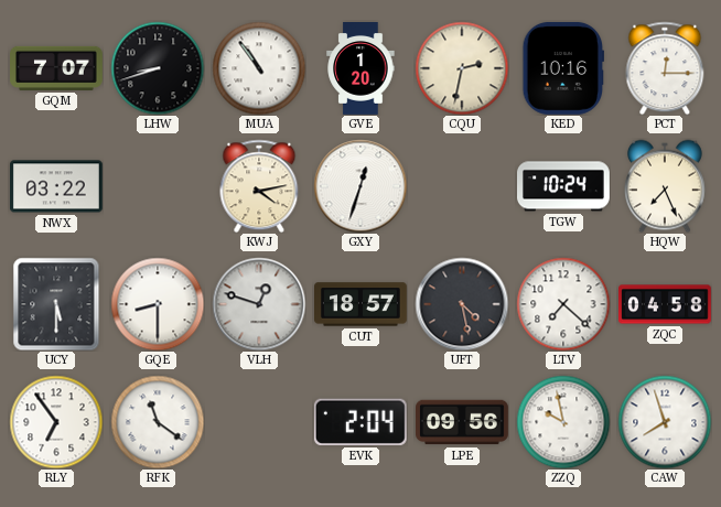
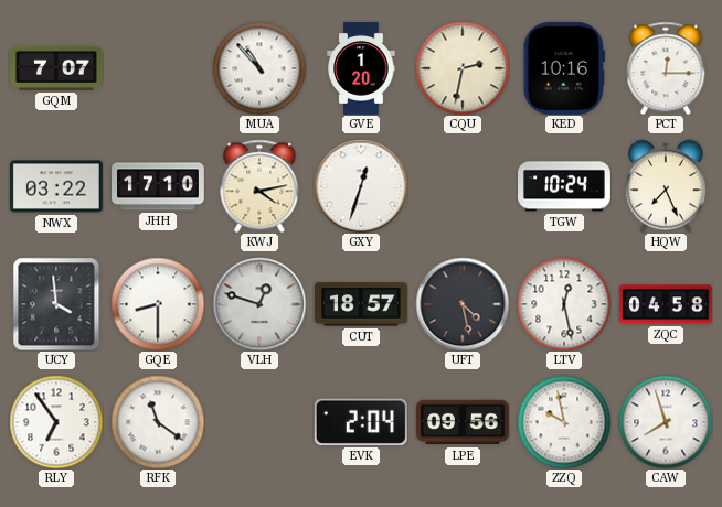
LHW: 8:42 -> none (158, 68)
MUA: 10:54 -> 10:53 (259, 68)
JHH: none -> 17:10 (159, 186)
UCY: 5:30 -> 3:59 (56, 304)
LTV: 7:22 -> 12:28 (564, 304)
